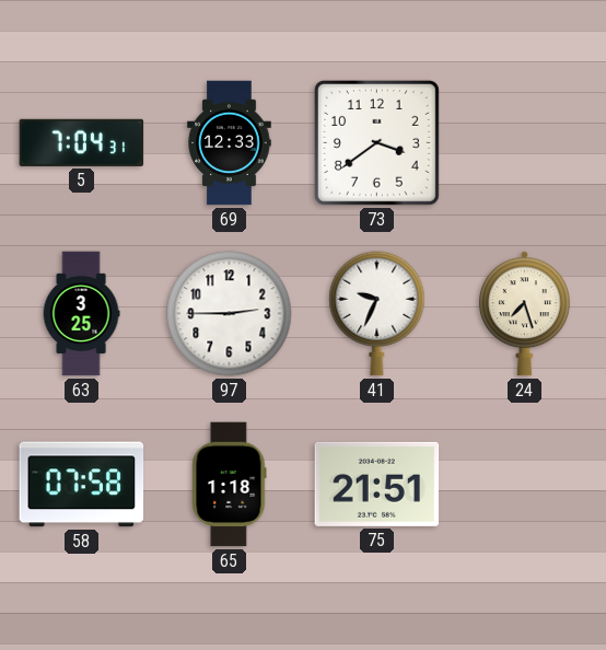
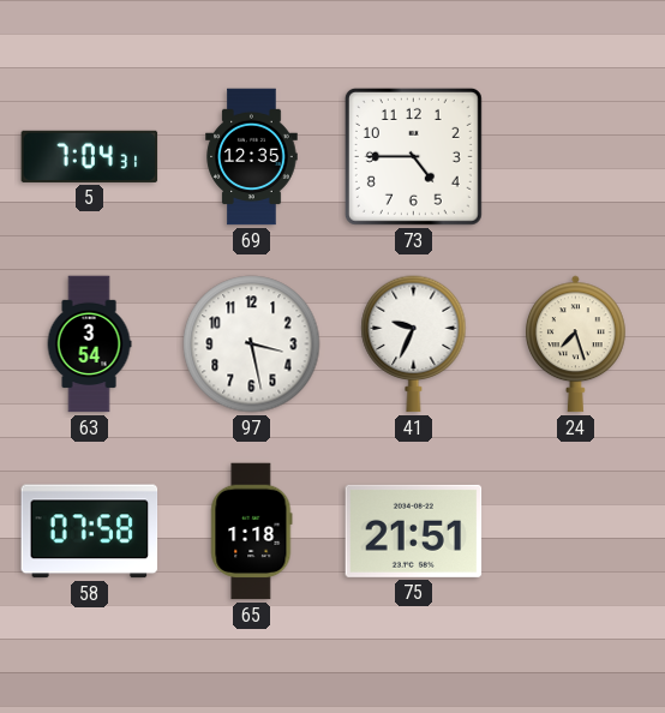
69: 12:33 -> 12:35 (252, 157)
73: 3:39 -> 4:45 (413, 156)
63: 3:25 -> 3:54 (89, 344)
97: 2:45 -> 3:28 (252, 344)
